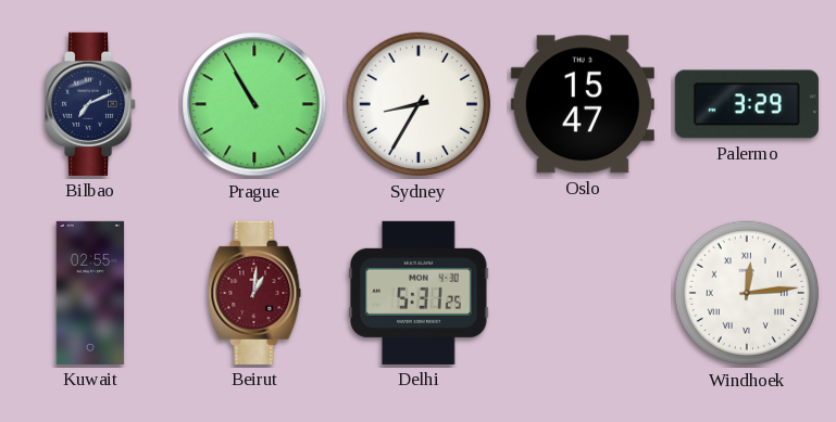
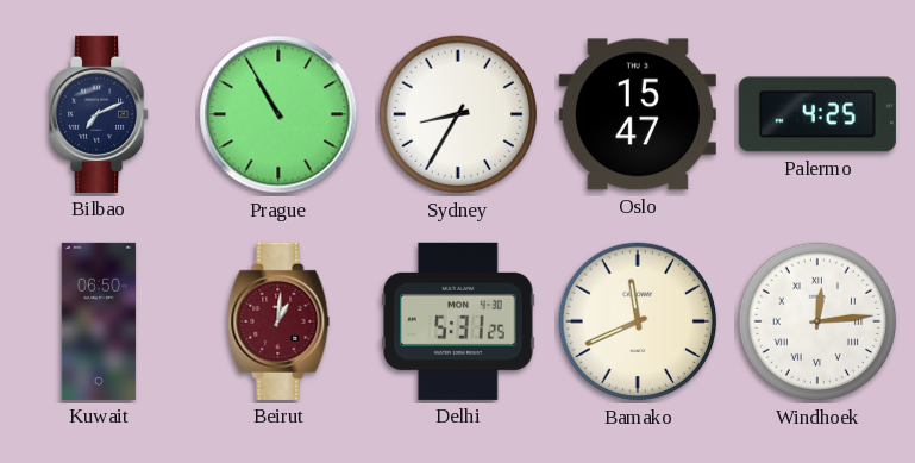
Palermo: 3:29 -> 4:25 (817, 114)
Kuwait: 02:55 -> 06:50 (99, 321)
Bamako: none -> 11:41 (638, 321)
